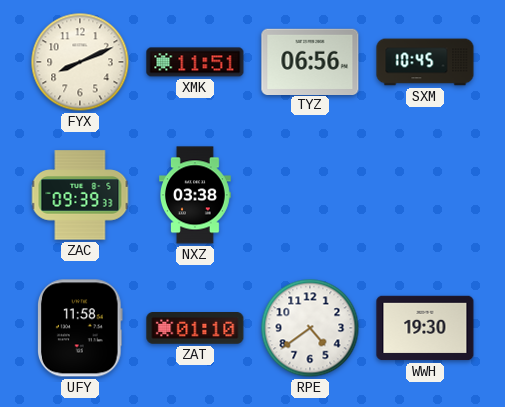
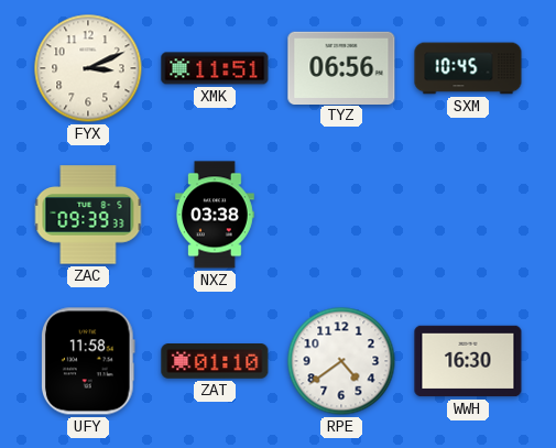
FYX: 8:11 -> 3:11 (88, 68)
WWH: 19:30 -> 16:30 (468, 361)
